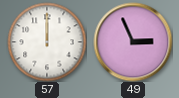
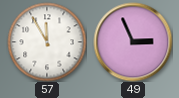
57: 12:00 -> 11:55 (47, 42)
